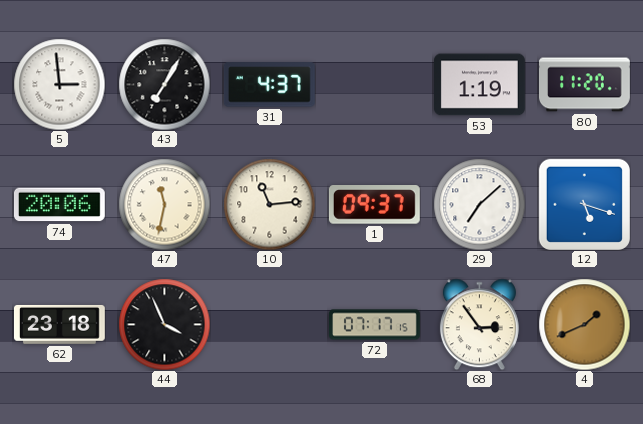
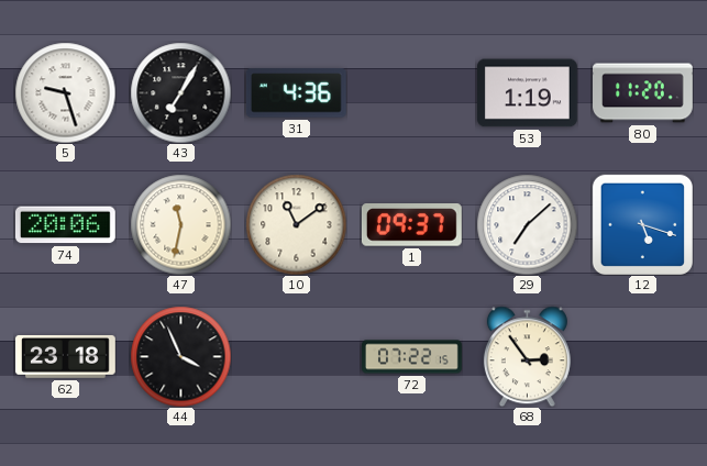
5: 2:59 -> 9:27 (65, 92)
31: 4:37 -> 4:36 (296, 93)
10: 11:14 -> 11:09 (296, 224)
72: 07:17 -> 07:22 (412, 357)
4: 1:41 -> none (584, 324)
